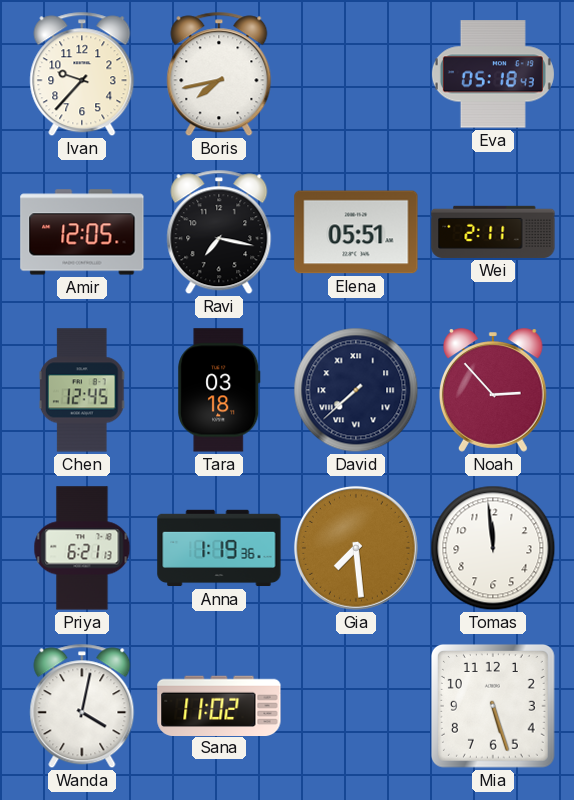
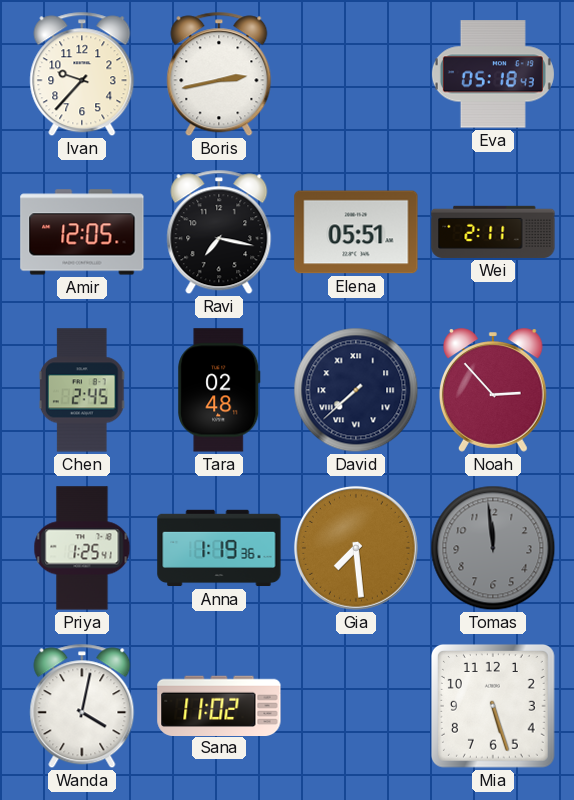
Boris: 7:43 -> 2:43 (219, 74)
Chen: 12:45 -> 2:45 (82, 390)
Tara: 03:18 -> 02:48 (219, 390)
Priya: 6:21 -> 1:25 (82, 548)
Tomas dial: white -> grey (493, 548)
